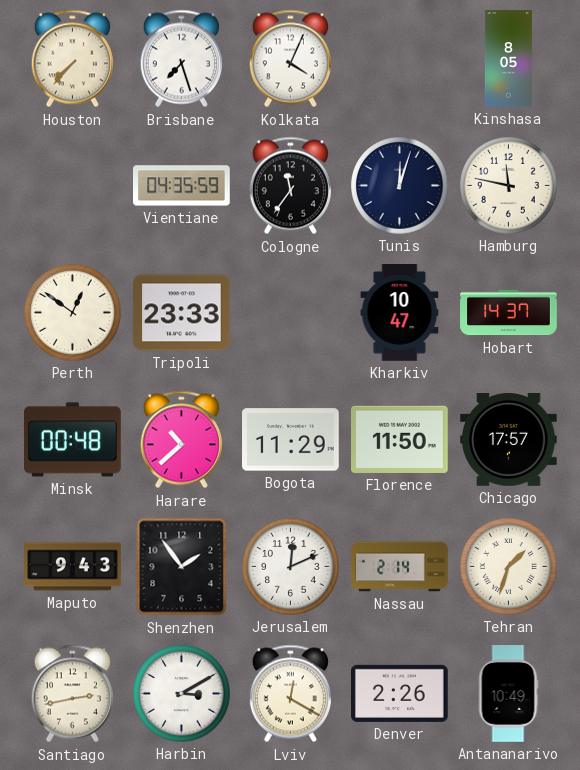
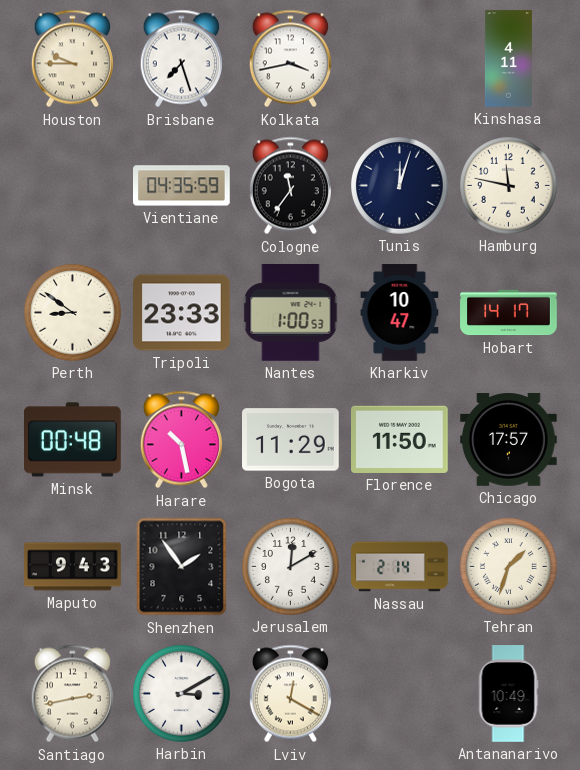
Houston: 7:37 -> 9:45 (72, 59)
Kolkata: 4:04 -> 3:43 (290, 59)
Kinshasa: 8:05 -> 4:11 (508, 59)
Perth: 12:51 -> 8:51 (73, 313)
Nantes: none -> 1:00 (291, 313)
Hobart: 14:37 -> 14:17 (509, 313)
Harare: 10:38 -> 10:28 (181, 440)
Jerusalem: 12:11 -> 12:10 (291, 567)
Denver: 2:26 -> none (400, 693)
